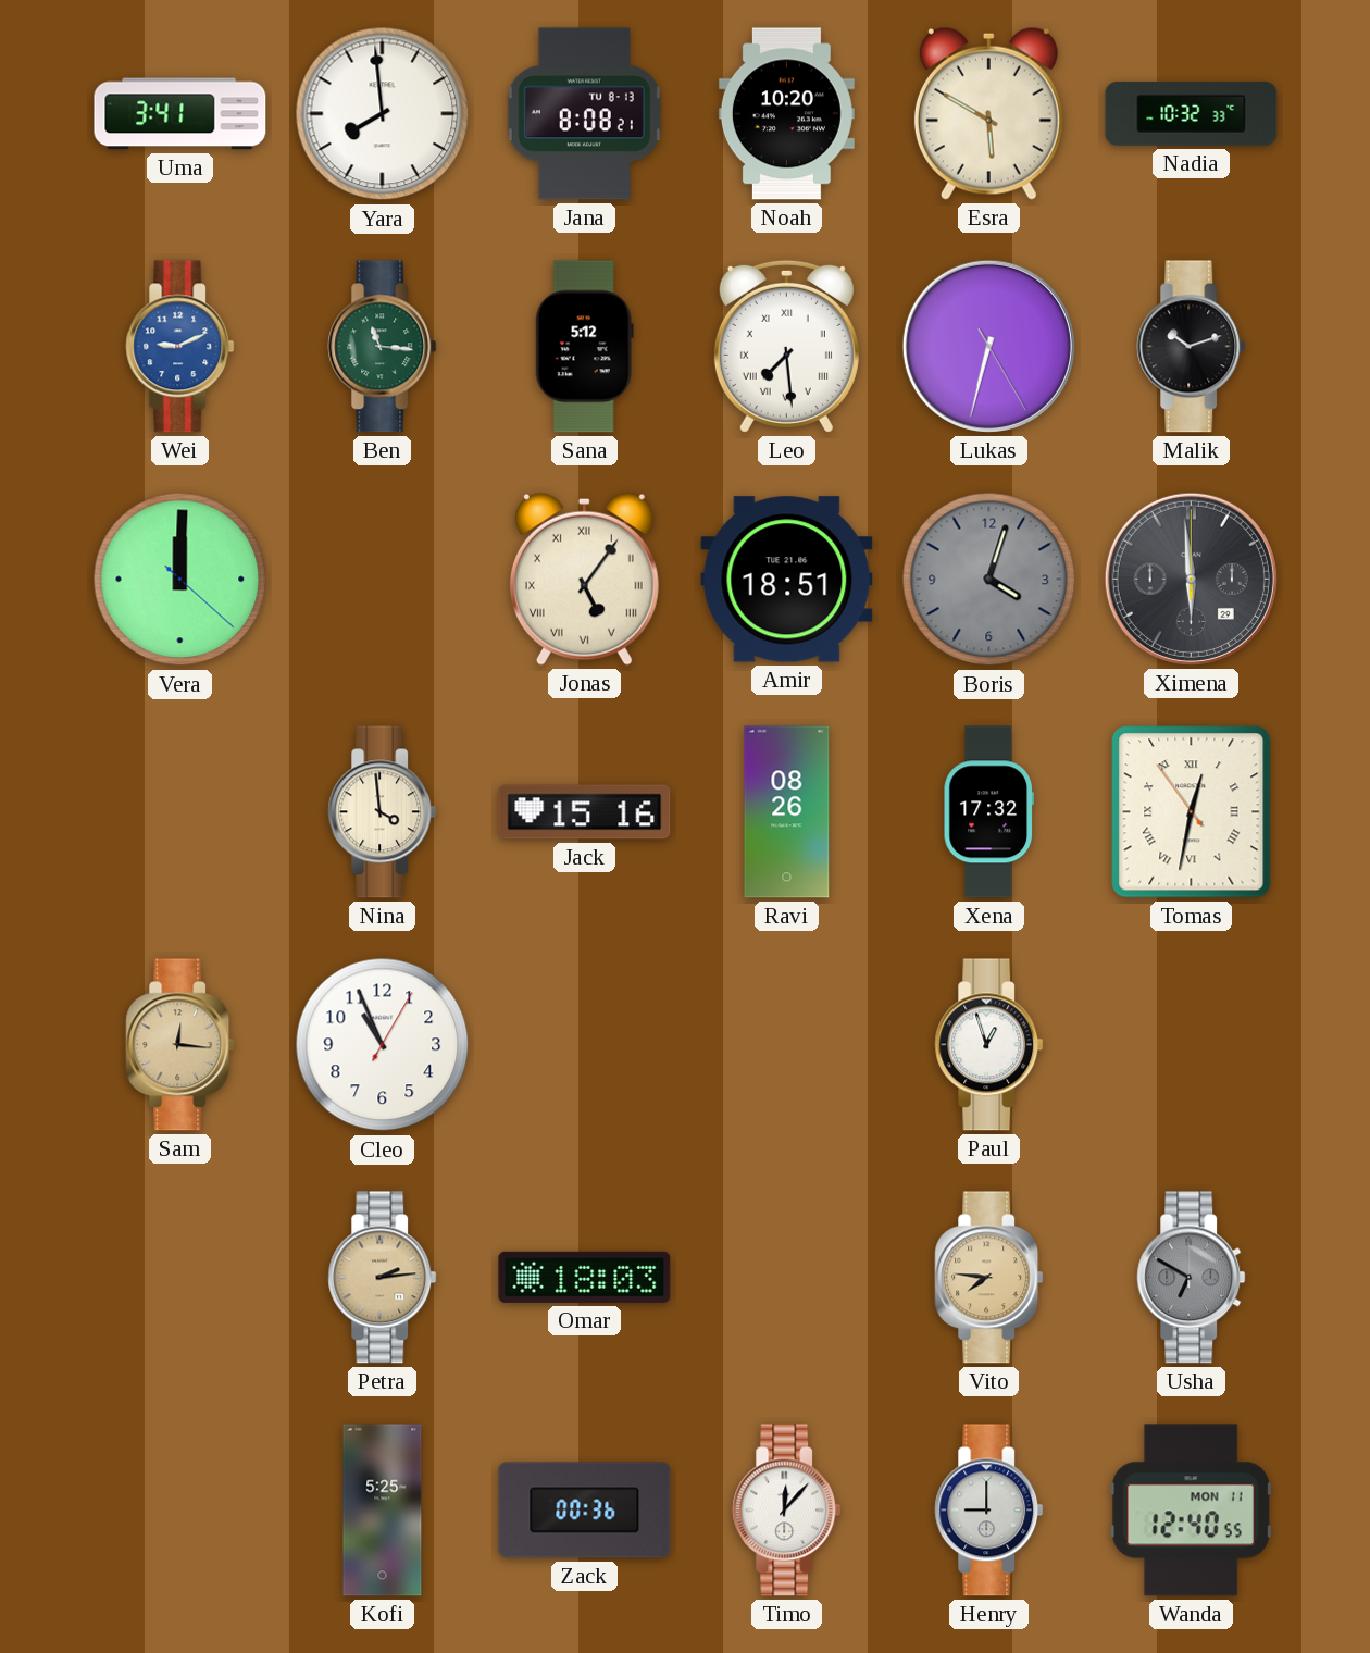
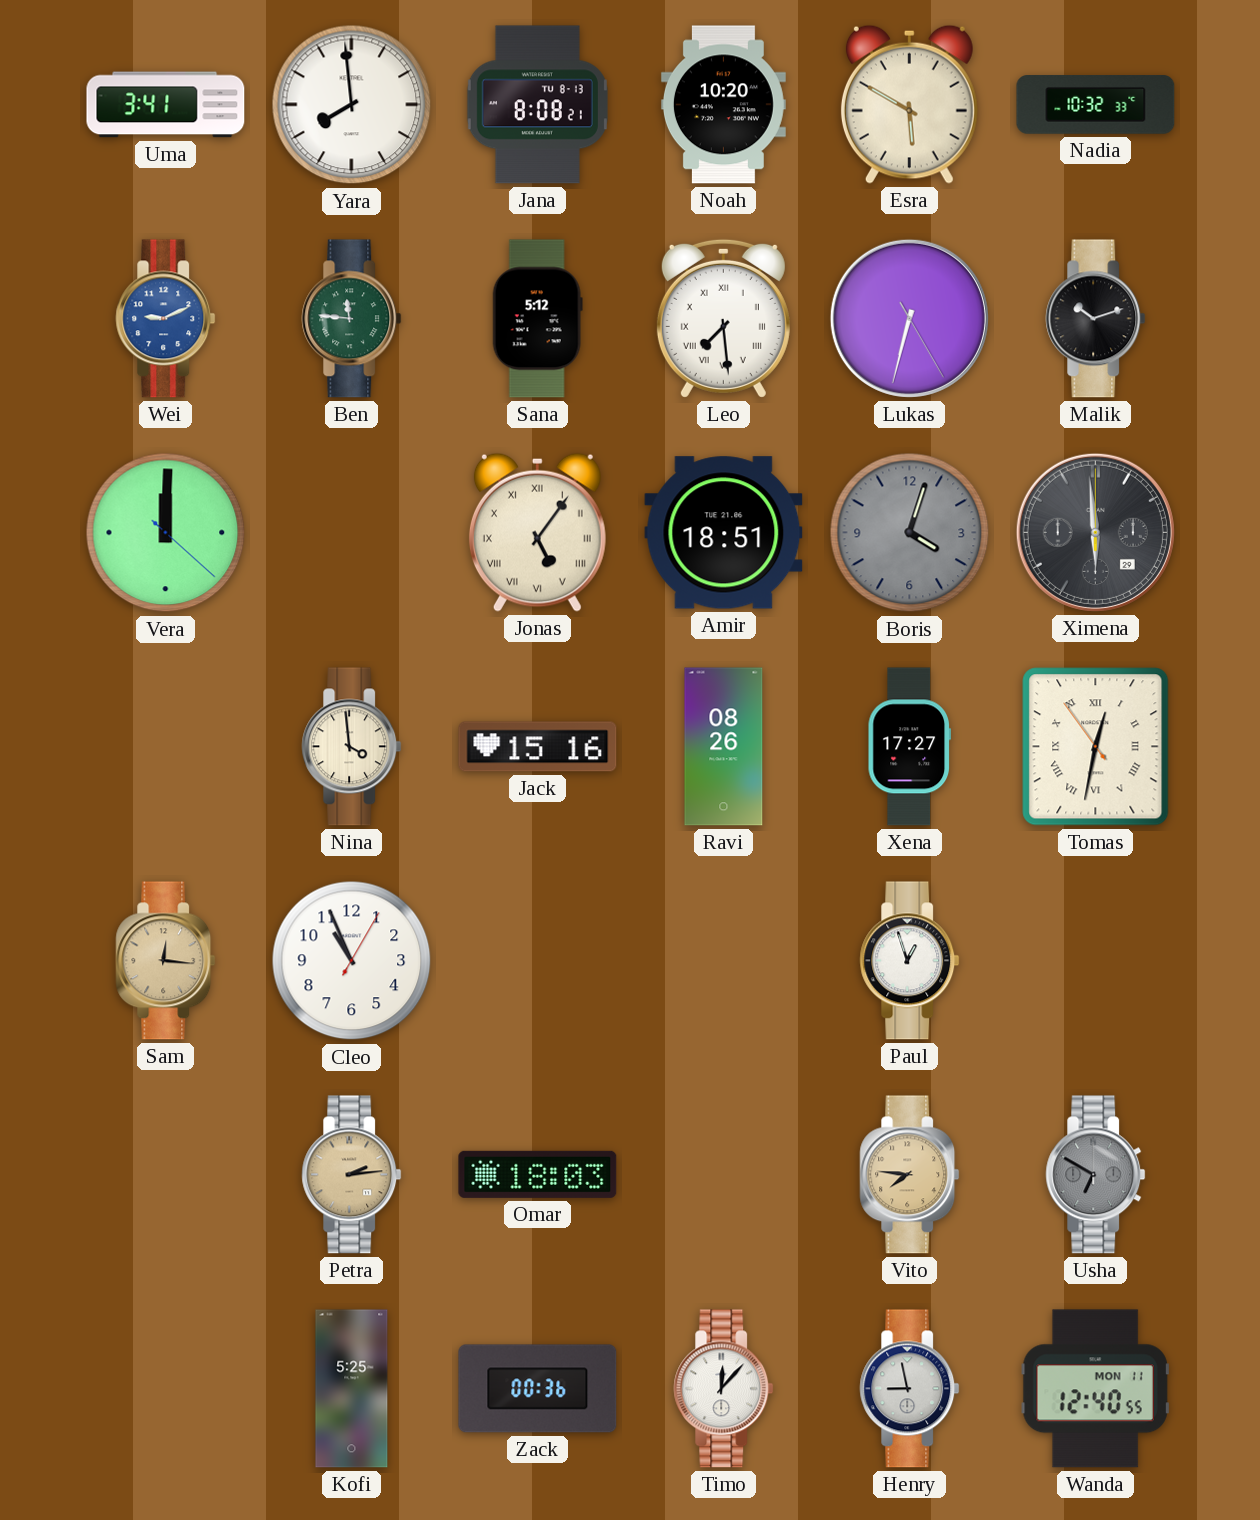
Ben: 11:16 -> 11:46 (352, 319)
Xena: 17:32 -> 17:27 (909, 747)
Henry: 9:00 -> 8:58 (910, 1389)
